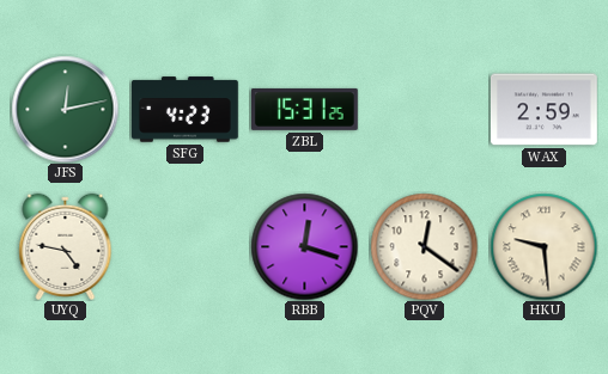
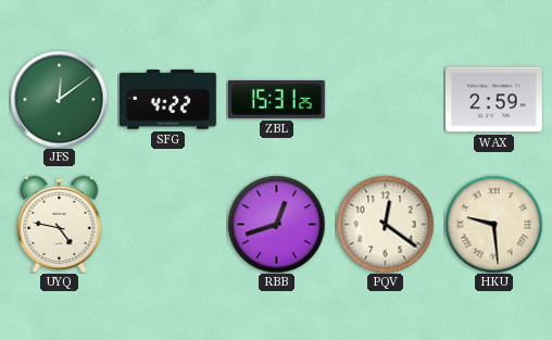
JFS: 12:13 -> 12:09 (59, 99)
SFG: 4:23 -> 4:22 (168, 100)
RBB: 12:18 -> 12:42 (276, 224)
